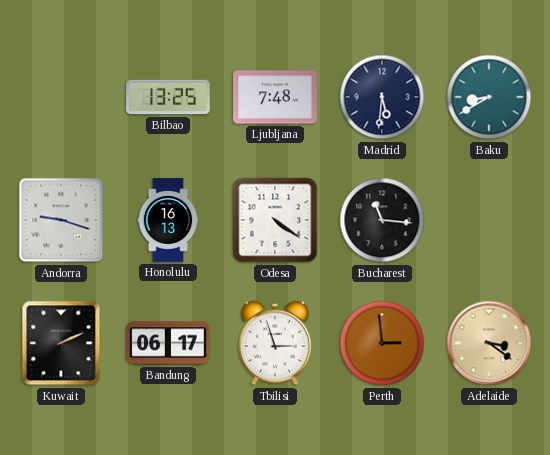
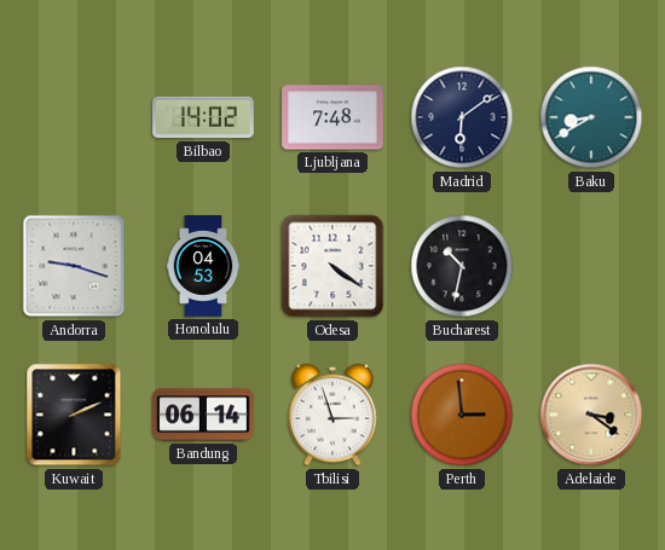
Bilbao: 13:25 -> 14:02 (203, 117)
Madrid: 5:31 -> 6:09 (462, 117)
Honolulu: 16:13 -> 04:53 (203, 266)
Bucharest: 11:16 -> 10:32 (462, 266)
Bandung: 06:17 -> 06:14 (203, 415)
